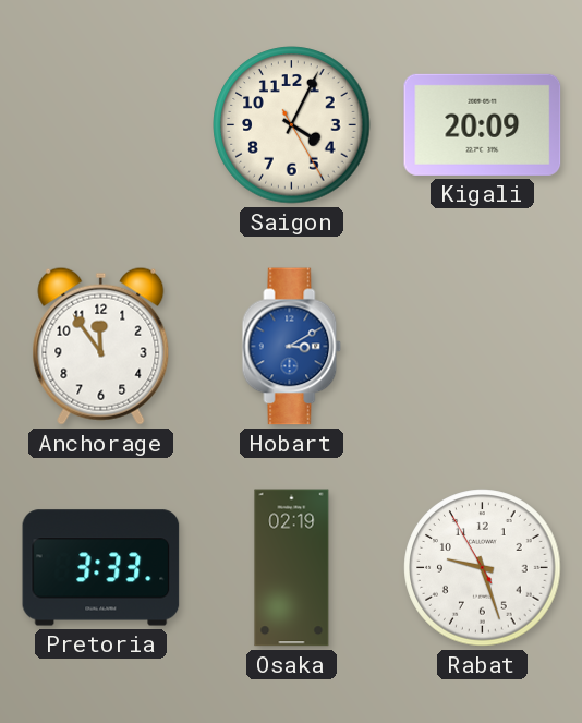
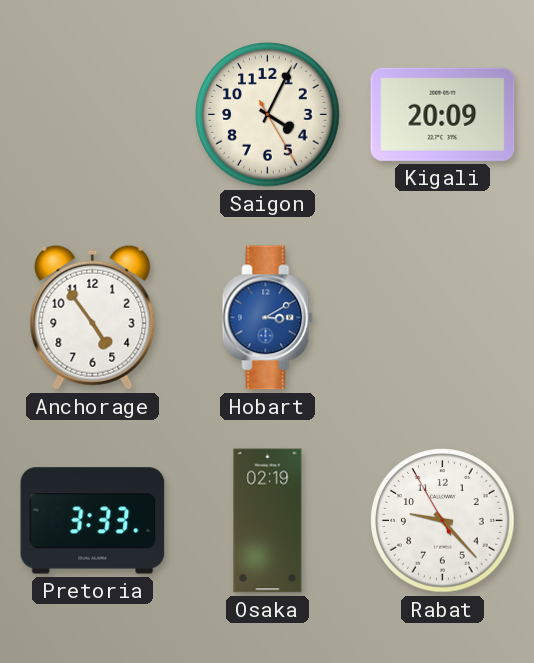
Anchorage: 11:54 -> 4:54 (93, 317)
Rabat: 9:26 -> 9:22 (443, 521)
